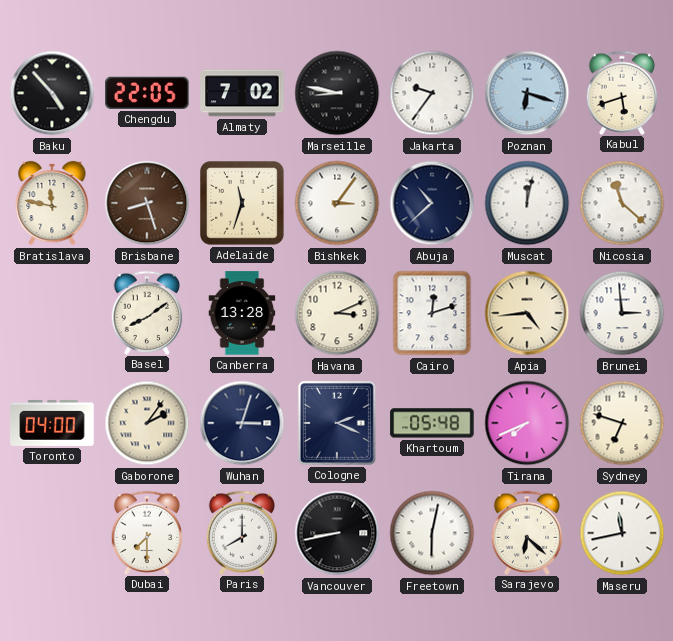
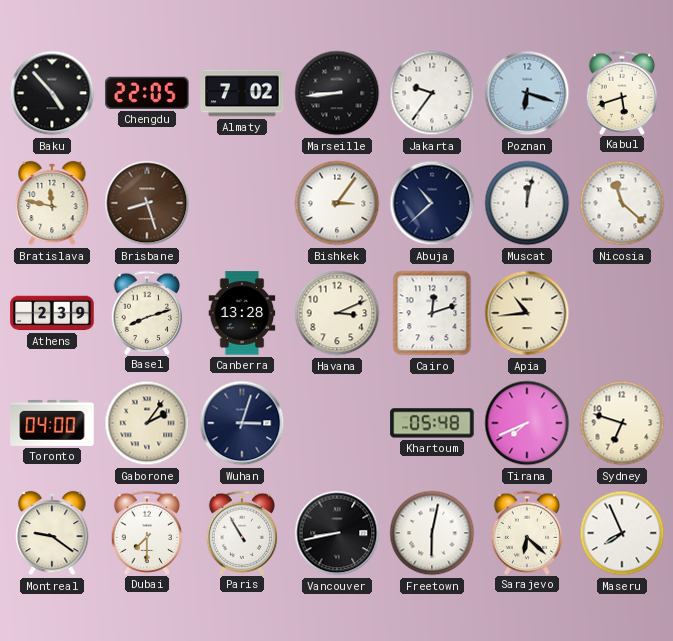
Marseille: 8:47 -> 8:44 (337, 93)
Adelaide: 11:33 -> none (243, 204)
Athens: none -> 2:39 (52, 313)
Basel: 8:09 -> 8:12 (147, 312)
Apia: 4:44 -> 10:44 (527, 313)
Brunei: 2:59 -> none (622, 313)
Cologne: 2:19 -> none (337, 423)
Montreal: none -> 9:21 (52, 533)
Paris: 8:00 -> 10:55 (242, 532)
Maseru: 11:43 -> 7:56 (622, 533)
